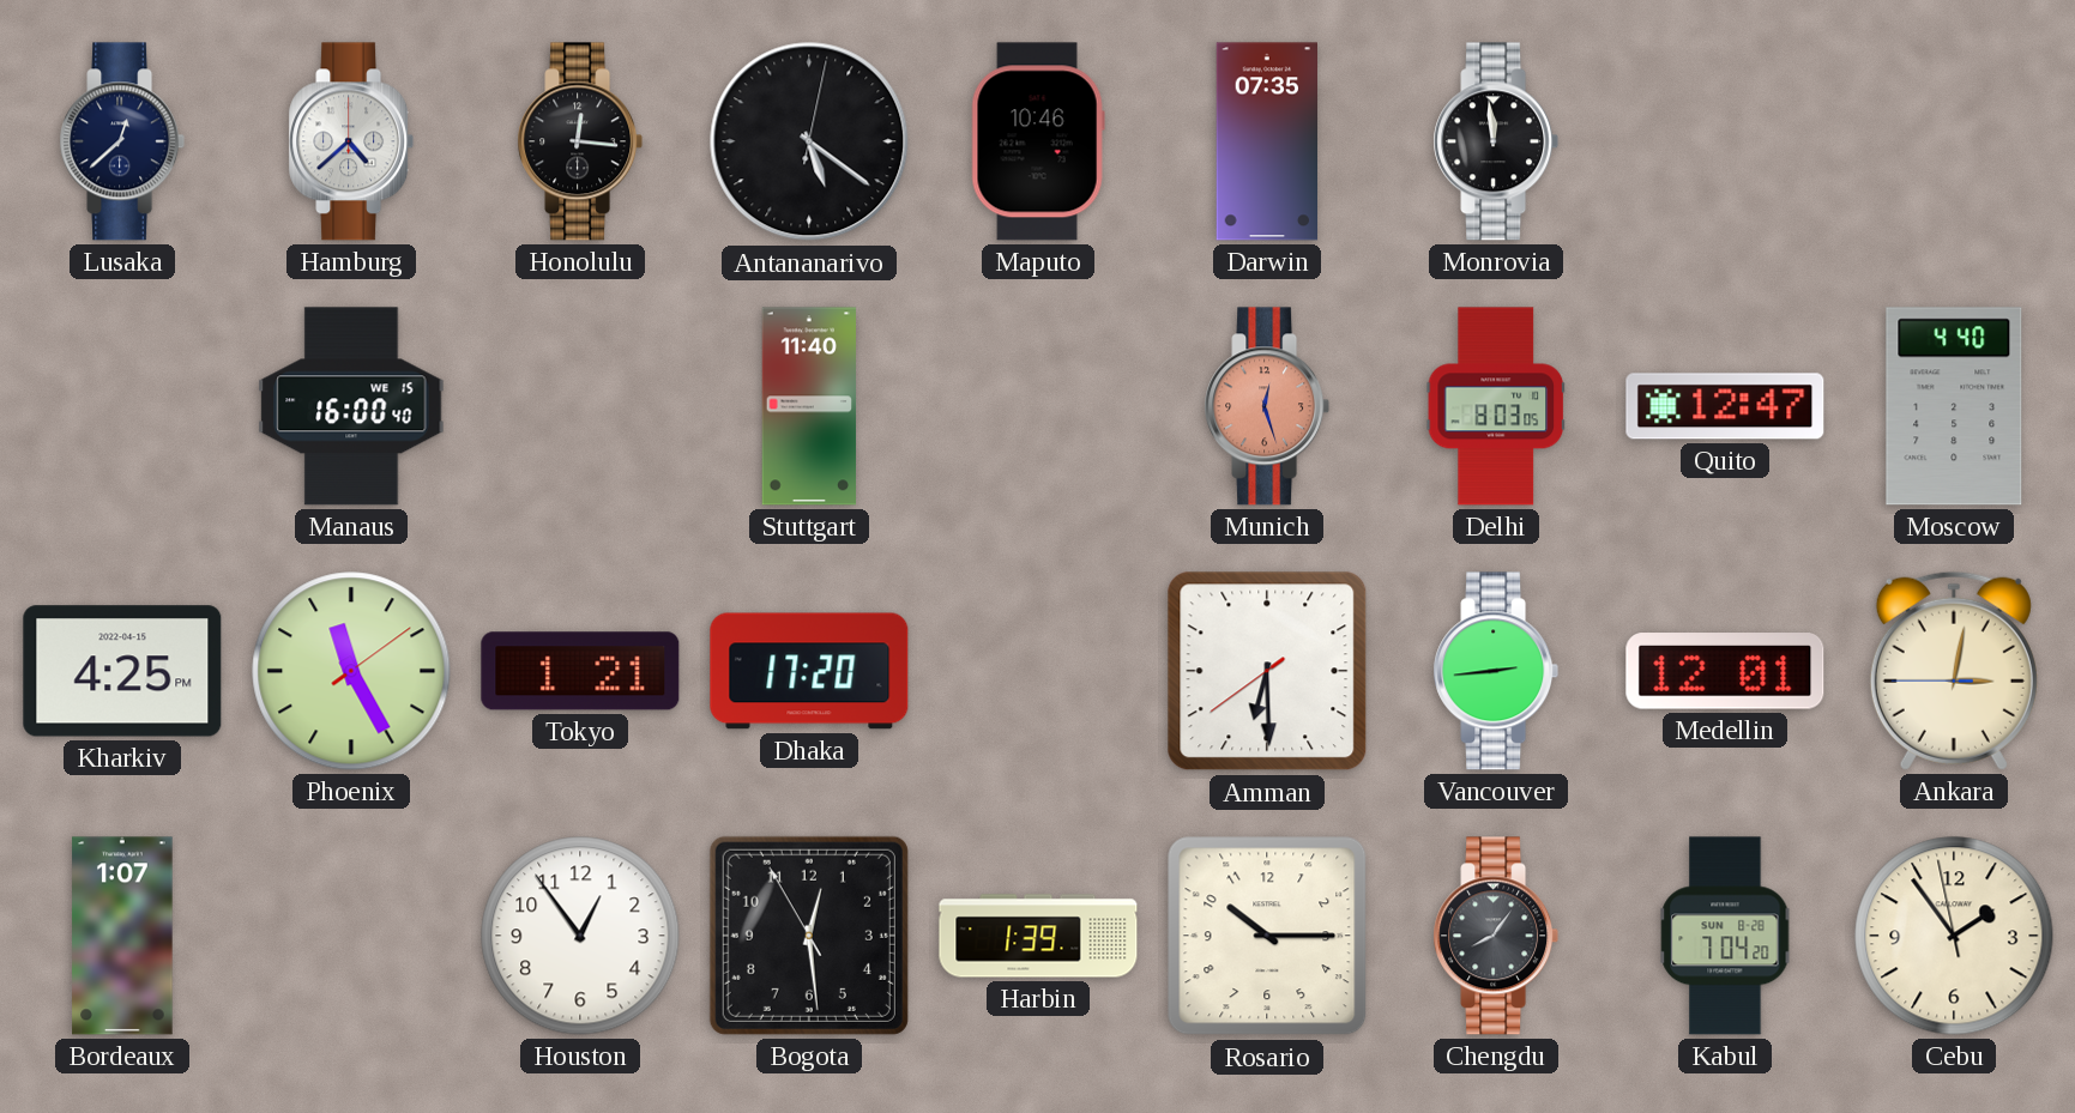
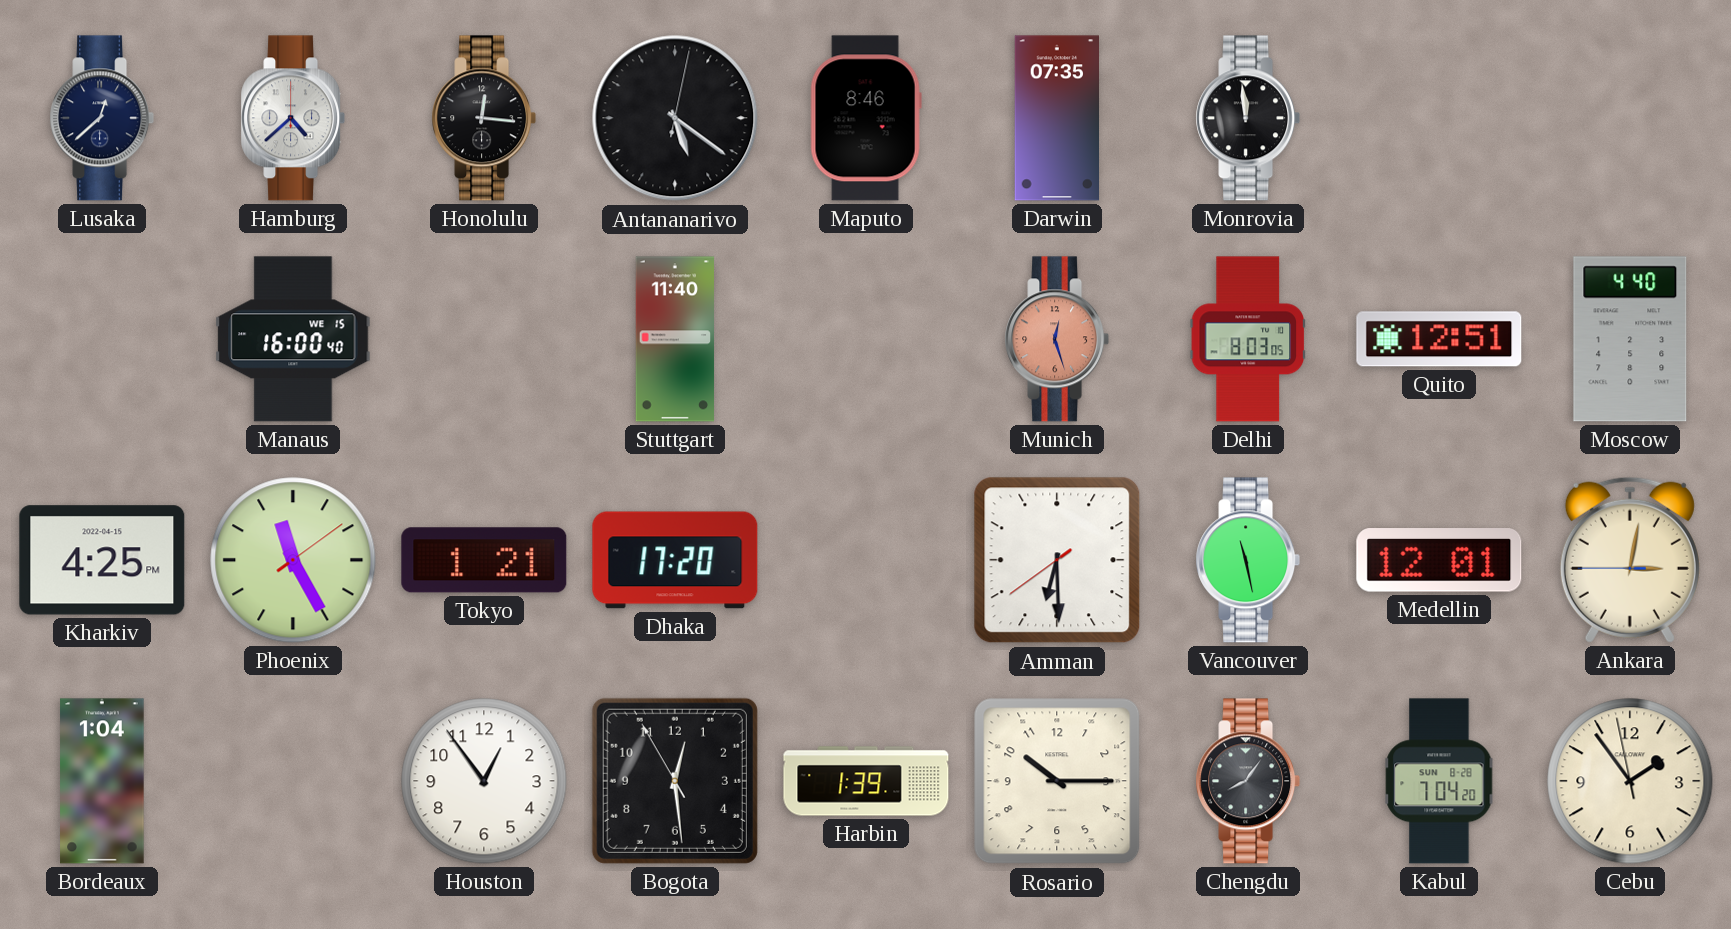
Maputo: 10:46 -> 8:46 (866, 118)
Quito: 12:47 -> 12:51 (1439, 339)
Vancouver: 2:44 -> 11:28 (1248, 560)
Bordeaux: 1:07 -> 1:04 (102, 781)
